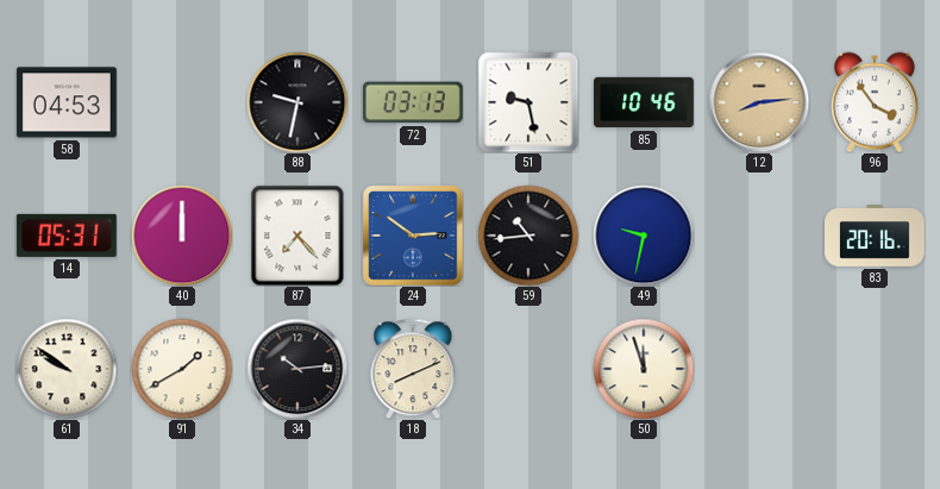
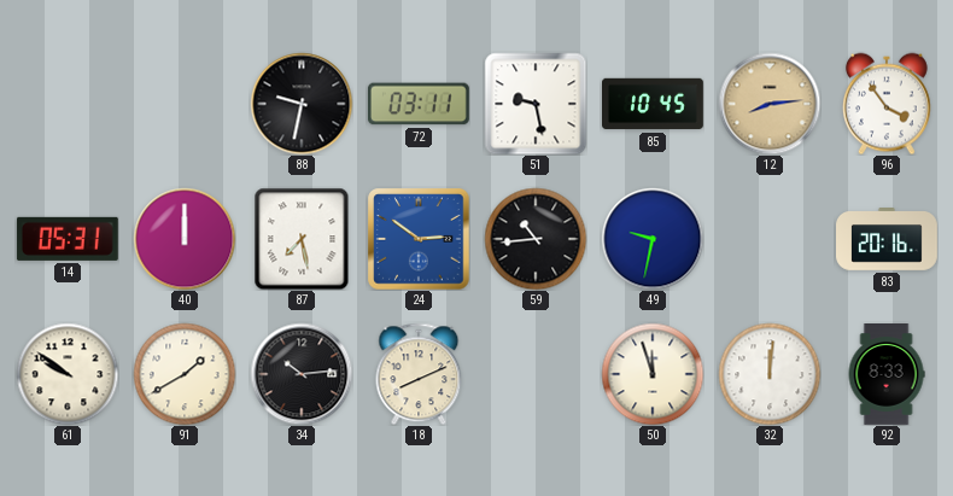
58: 04:53 -> none (68, 102)
72: 03:13 -> 03:11 (419, 104)
85: 10:46 -> 10:45 (654, 104)
87: 7:23 -> 7:28 (302, 239)
32: none -> 12:01 (770, 374)
92: none -> 8:33 (887, 375)
